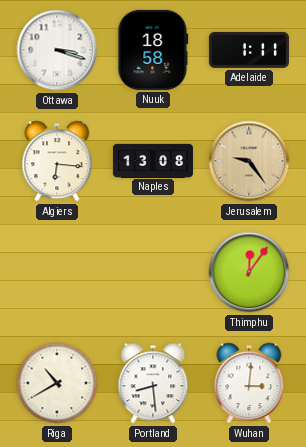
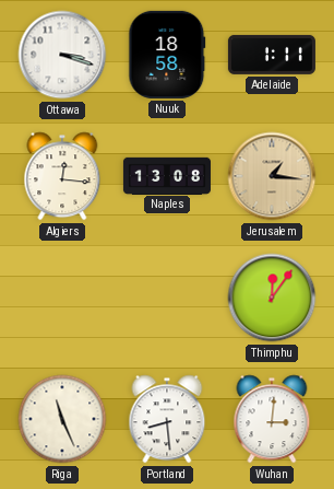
Algiers: 6:16 -> 12:16 (62, 176)
Jerusalem: 9:24 -> 1:16 (272, 176)
Riga: 10:40 -> 11:26 (62, 419)
